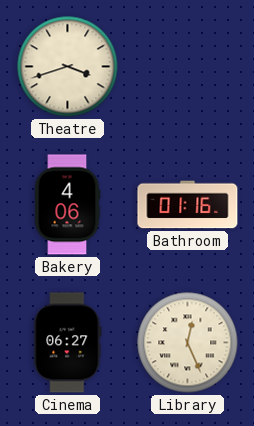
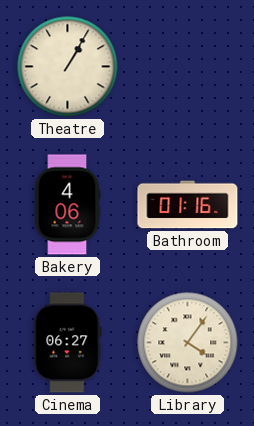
Theatre: 3:42 -> 1:05 (68, 67)
Library: 12:26 -> 4:06 (188, 343)
